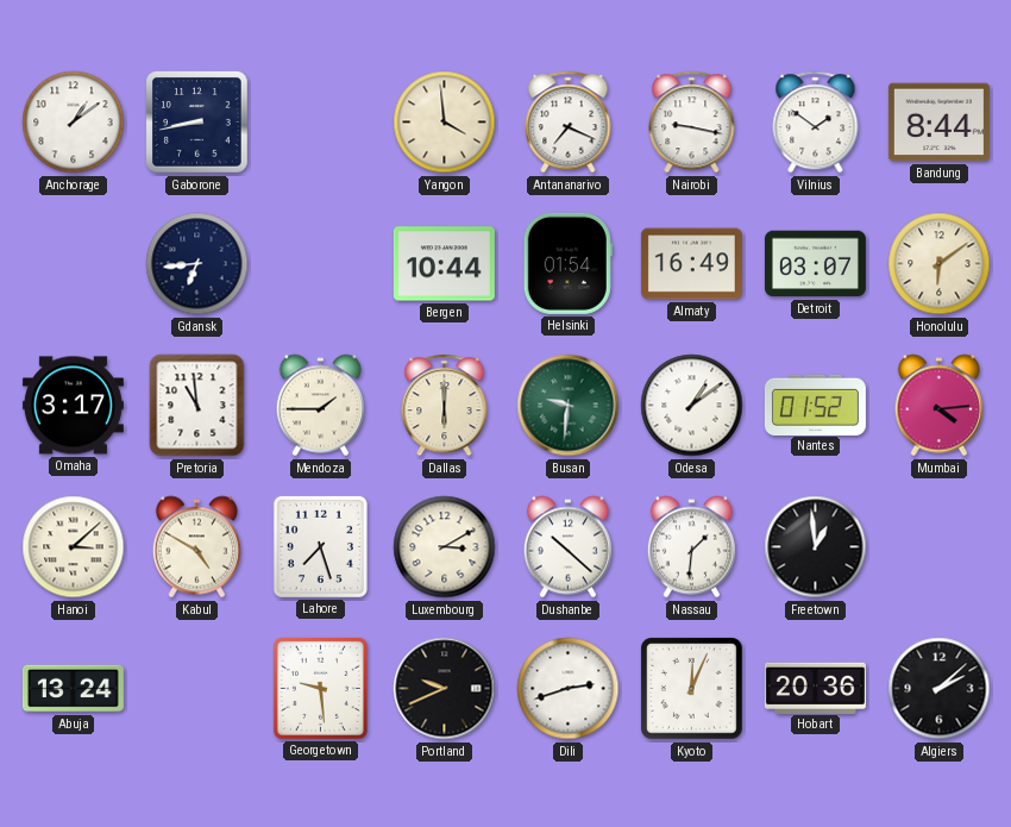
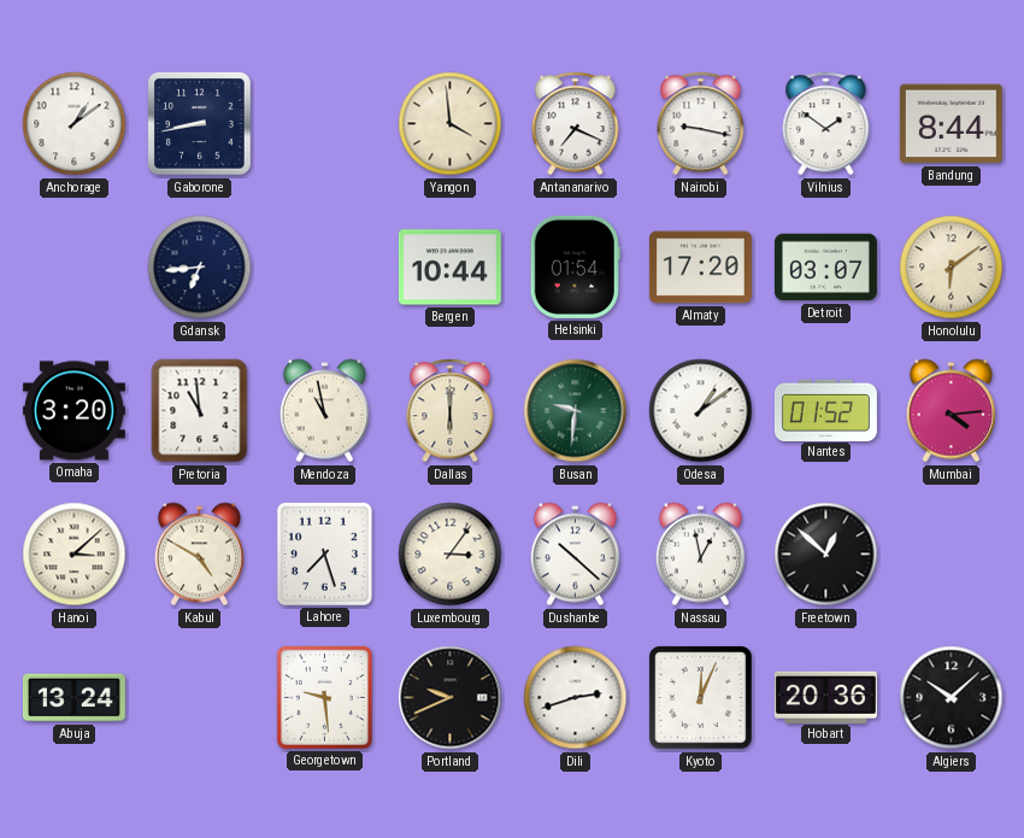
Almaty: 16:49 -> 17:20 (700, 268)
Omaha: 3:17 -> 3:20 (73, 411)
Mendoza: 1:45 -> 10:58 (324, 411)
Luxembourg: 3:10 -> 3:06 (451, 555)
Nassau: 1:31 -> 12:58 (700, 555)
Freetown: 12:59 -> 12:52 (826, 555)
Algiers: 2:08 -> 10:08 (952, 698)
